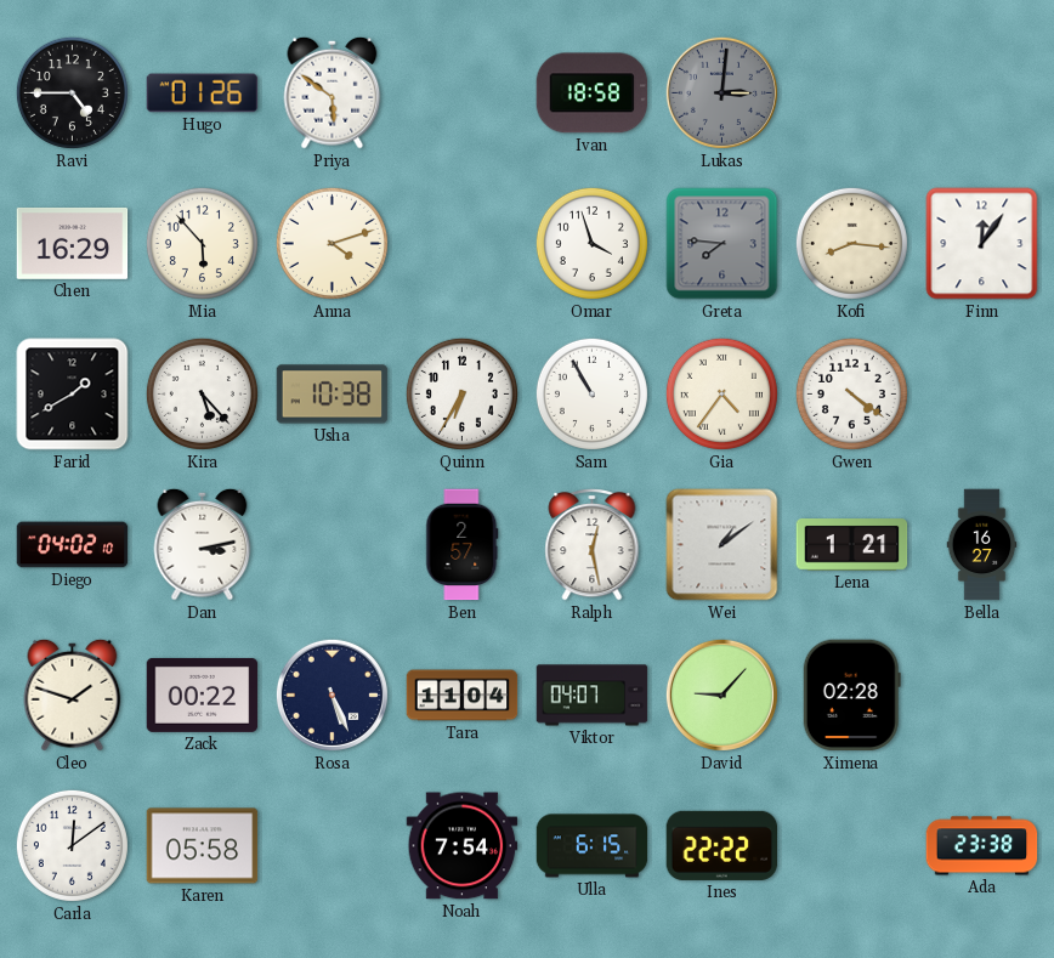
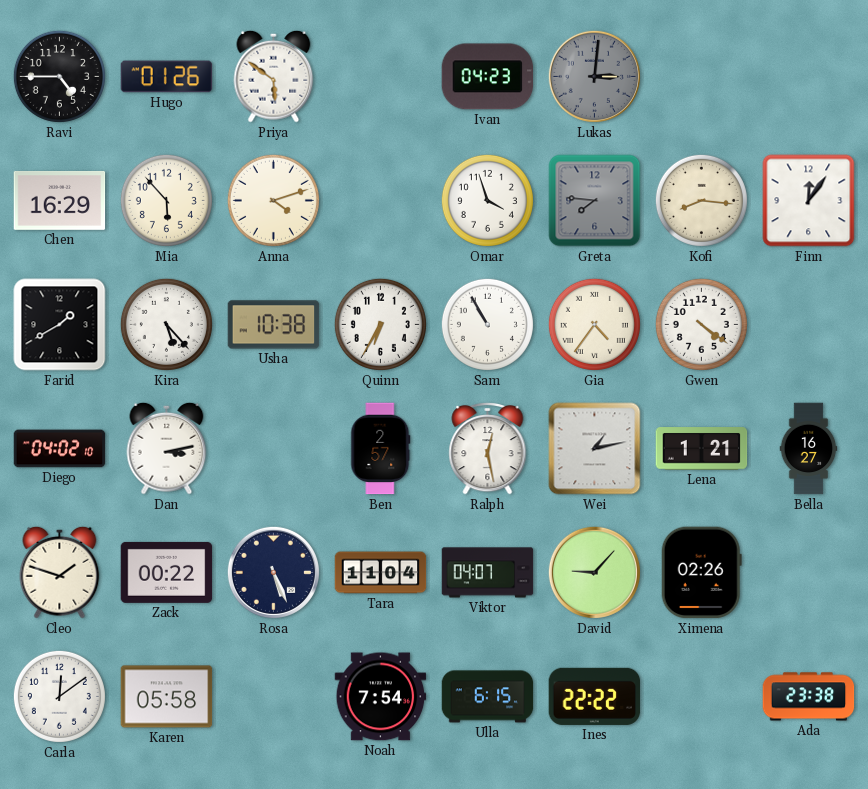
Ivan: 18:58 -> 04:23 (488, 77)
Wei: 1:09 -> 1:13 (595, 449)
Ximena: 02:28 -> 02:26 (701, 573)
